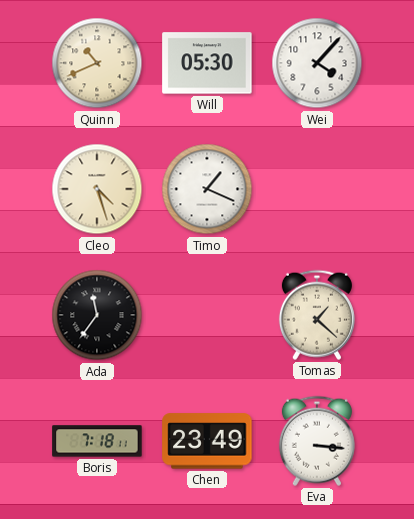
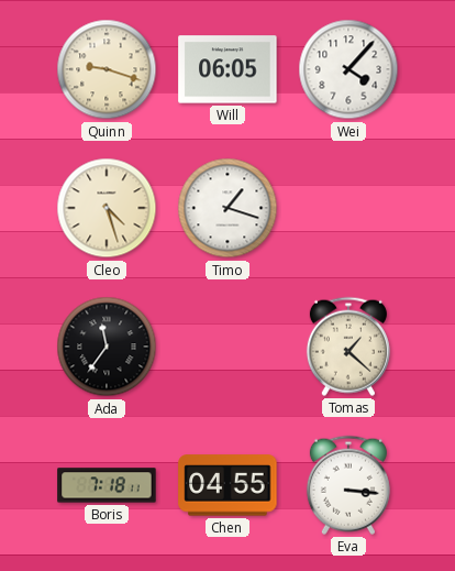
Quinn: 10:41 -> 9:18 (107, 69)
Will: 05:30 -> 06:05 (227, 69)
Timo: 1:19 -> 1:18 (227, 208)
Chen: 23:49 -> 04:55 (227, 485)
